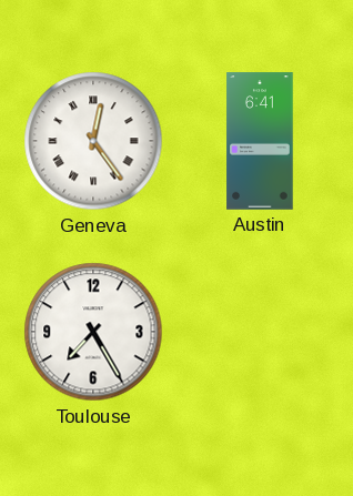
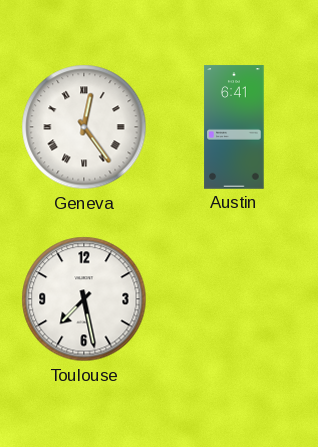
Toulouse: 7:25 -> 7:28 (84, 299)
